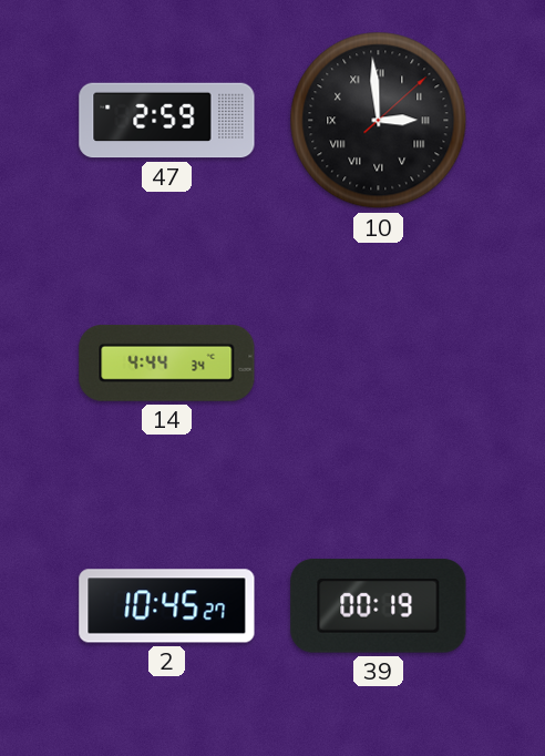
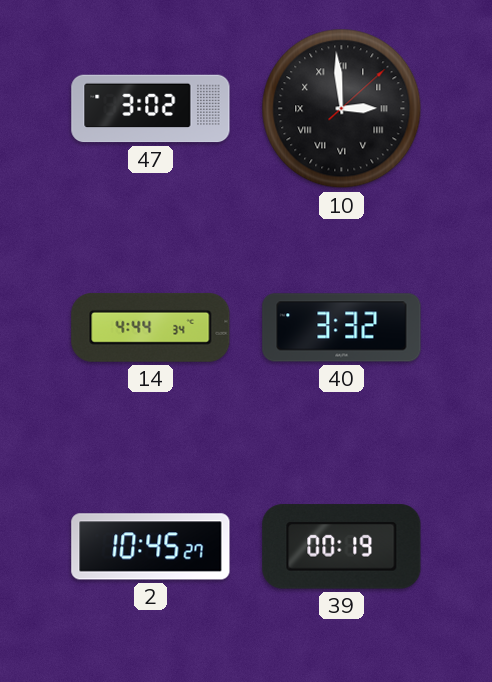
47: 2:59 -> 3:02 (151, 109)
40: none -> 3:32 (342, 328)
